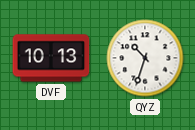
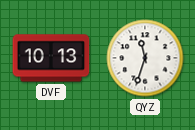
QYZ: 10:33 -> 11:33 (145, 58)
